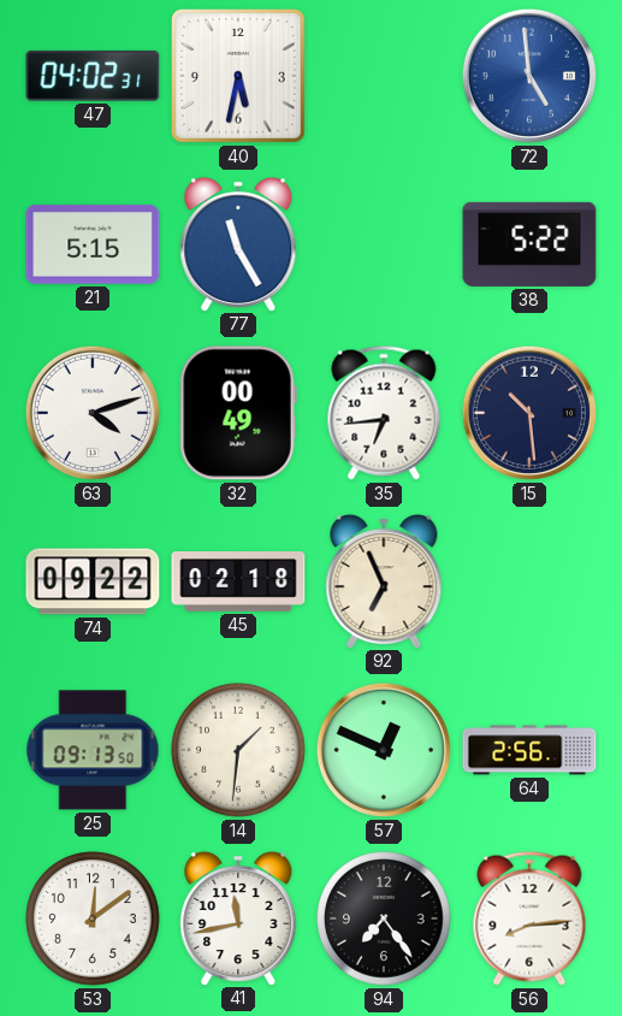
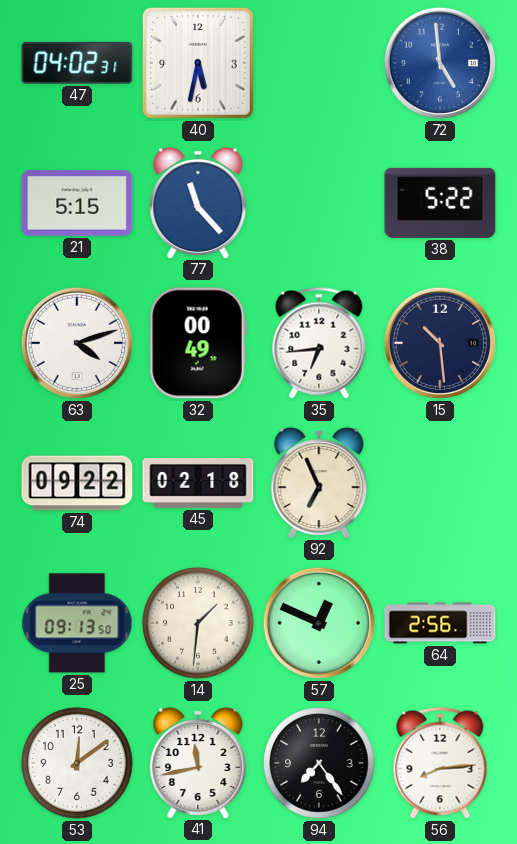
77: 11:25 -> 11:23 (198, 202)
